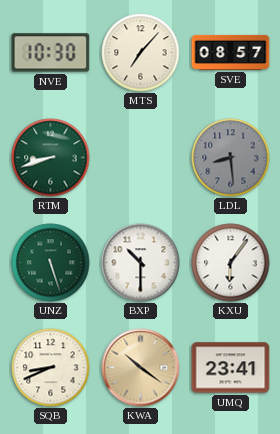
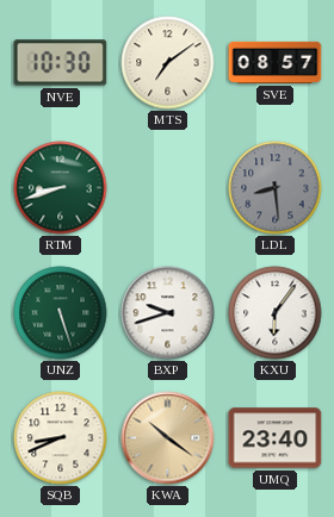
MTS: 7:07 -> 7:09 (168, 63)
BXP: 10:30 -> 9:42 (168, 313)
UMQ: 23:41 -> 23:40 (276, 438)
